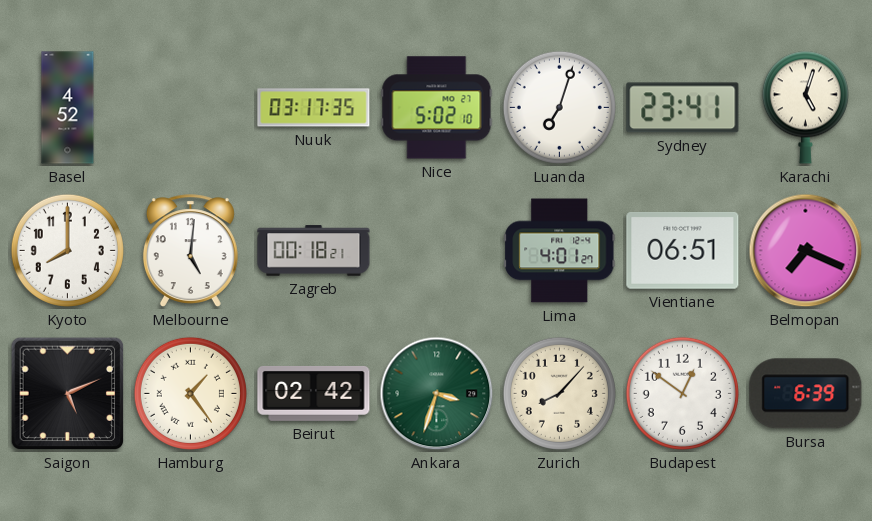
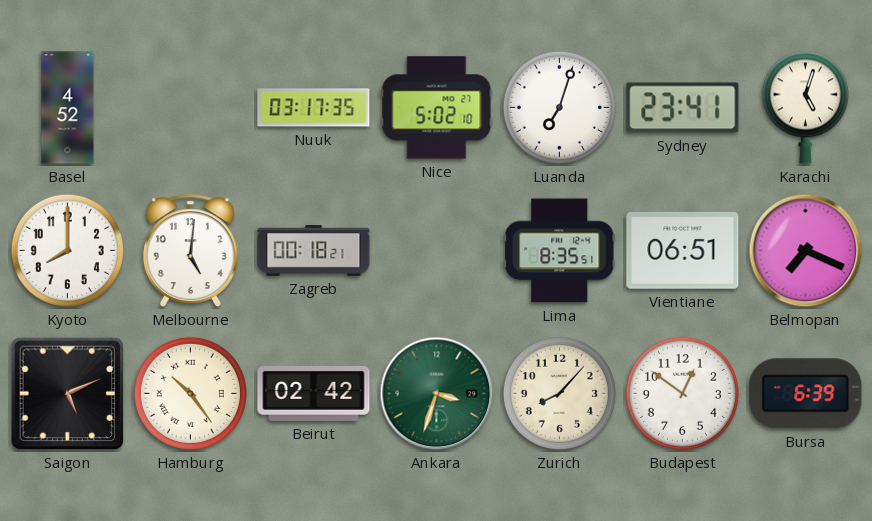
Lima: 4:01 -> 8:35 (560, 251)
Hamburg: 1:24 -> 10:24 (190, 393)
